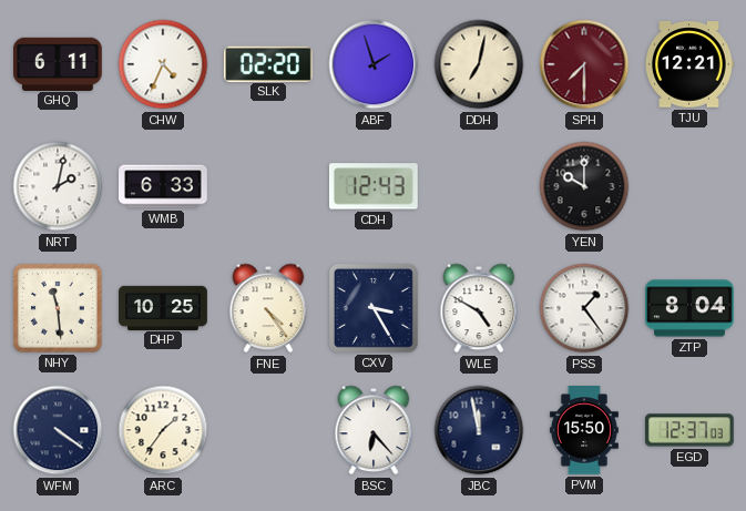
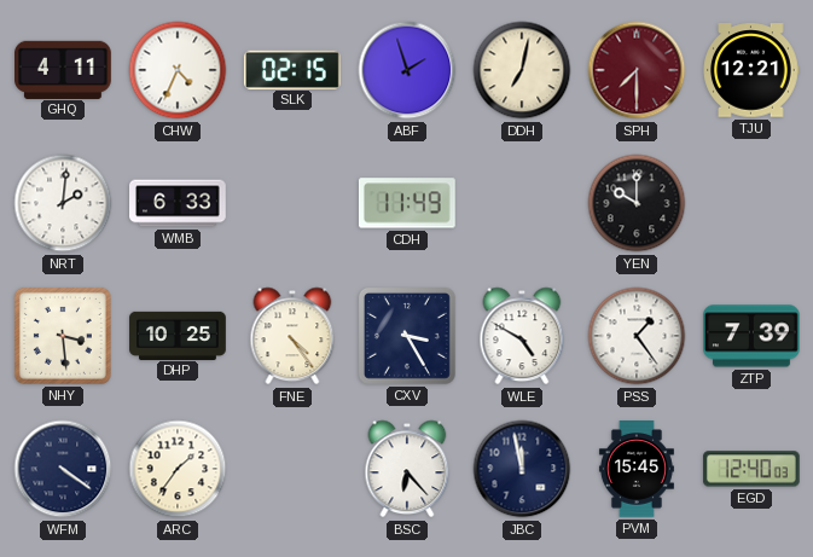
GHQ: 6:11 -> 4:11 (64, 69)
SLK: 02:20 -> 02:15 (292, 69)
NRT: 2:02 -> 2:01 (63, 203)
CDH: 12:43 -> 11:49 (407, 203)
NHY: 11:29 -> 3:29 (63, 336)
ZTP: 8:04 -> 7:39 (753, 336)
PVM: 15:50 -> 15:45 (637, 470)
EGD: 12:37 -> 12:40 (751, 469)
